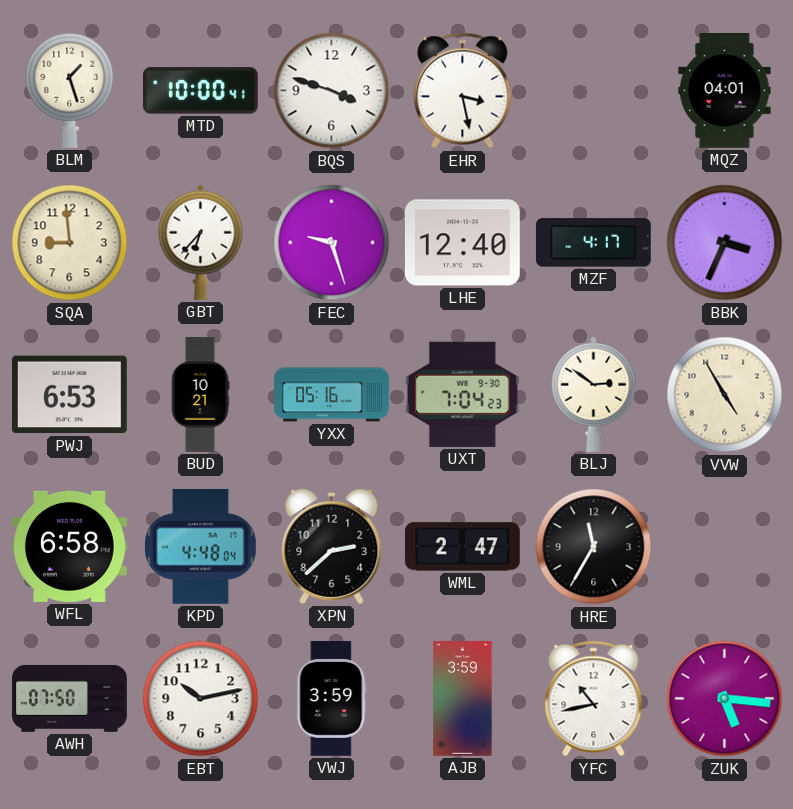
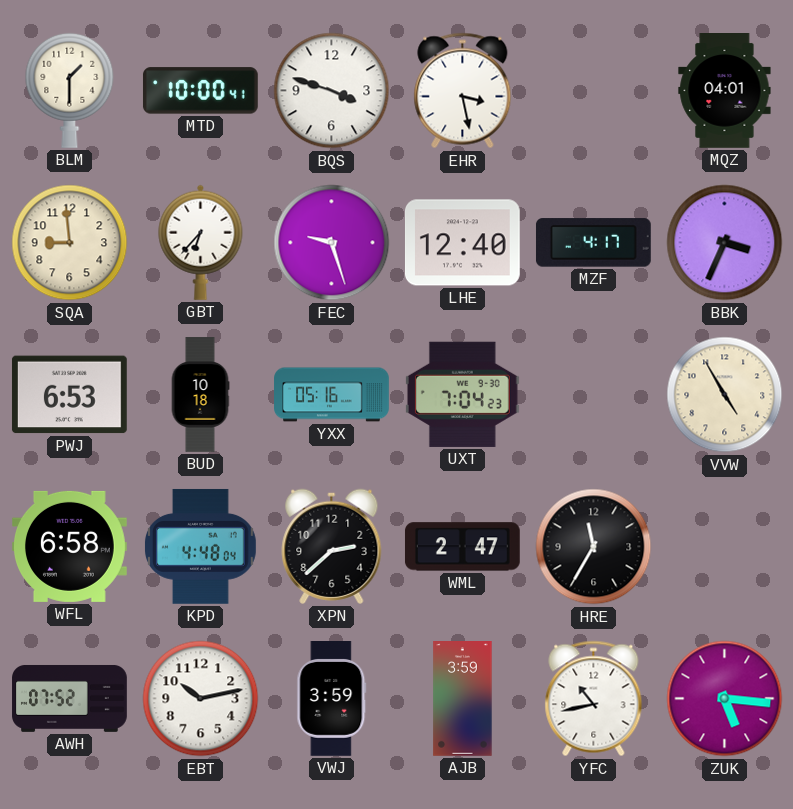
BLM: 1:27 -> 1:30 (70, 90)
BUD: 10:21 -> 10:18 (200, 395)
BLJ: 2:51 -> none (594, 394)
AWH: 07:50 -> 07:52 (70, 698)
